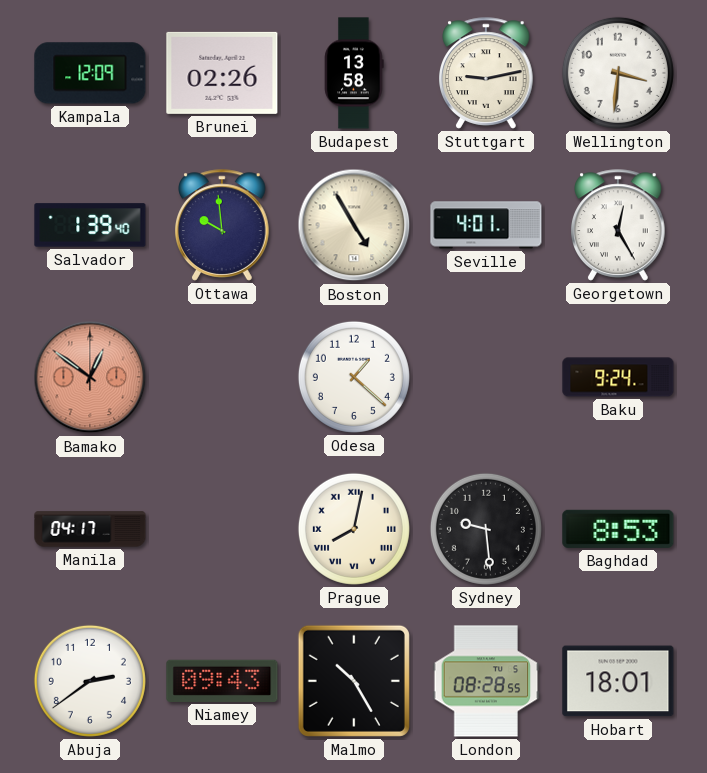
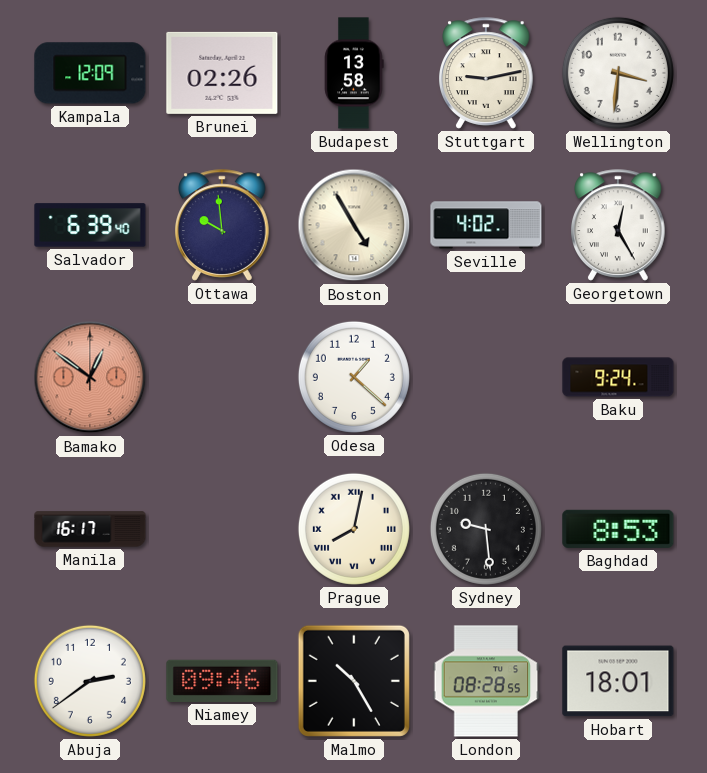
Salvador: 1:39 -> 6:39 (90, 225)
Seville: 4:01 -> 4:02 (486, 225)
Manila: 04:17 -> 16:17 (90, 529)
Niamey: 09:43 -> 09:46 (222, 681)
